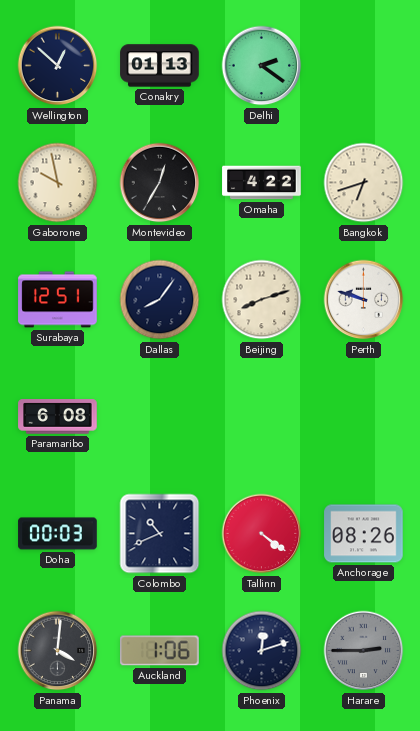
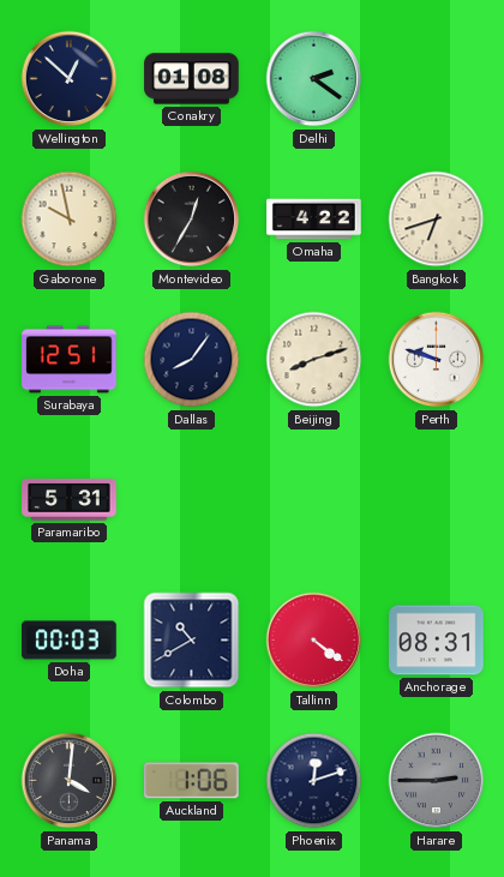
Conakry: 01:13 -> 01:08 (192, 79)
Paramaribo: 6:08 -> 5:31 (70, 500)
Colombo: 10:41 -> 10:40 (192, 641)
Anchorage: 08:26 -> 08:31 (437, 641)
